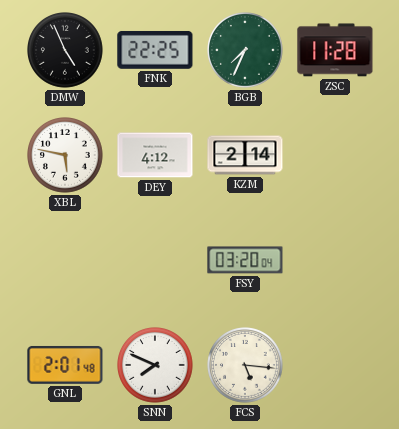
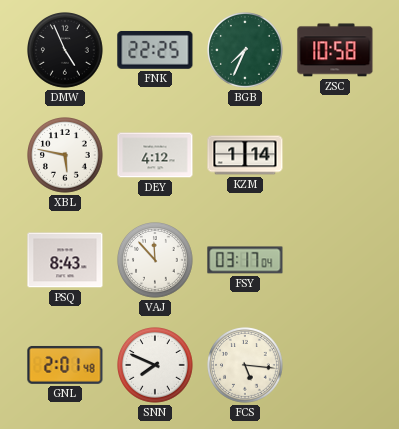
ZSC: 11:28 -> 10:58 (335, 50)
KZM: 2:14 -> 1:14 (245, 155)
PSQ: none -> 8:43 (65, 260)
VAJ: none -> 11:53 (156, 261)
FSY: 03:20 -> 03:17 (245, 260)
